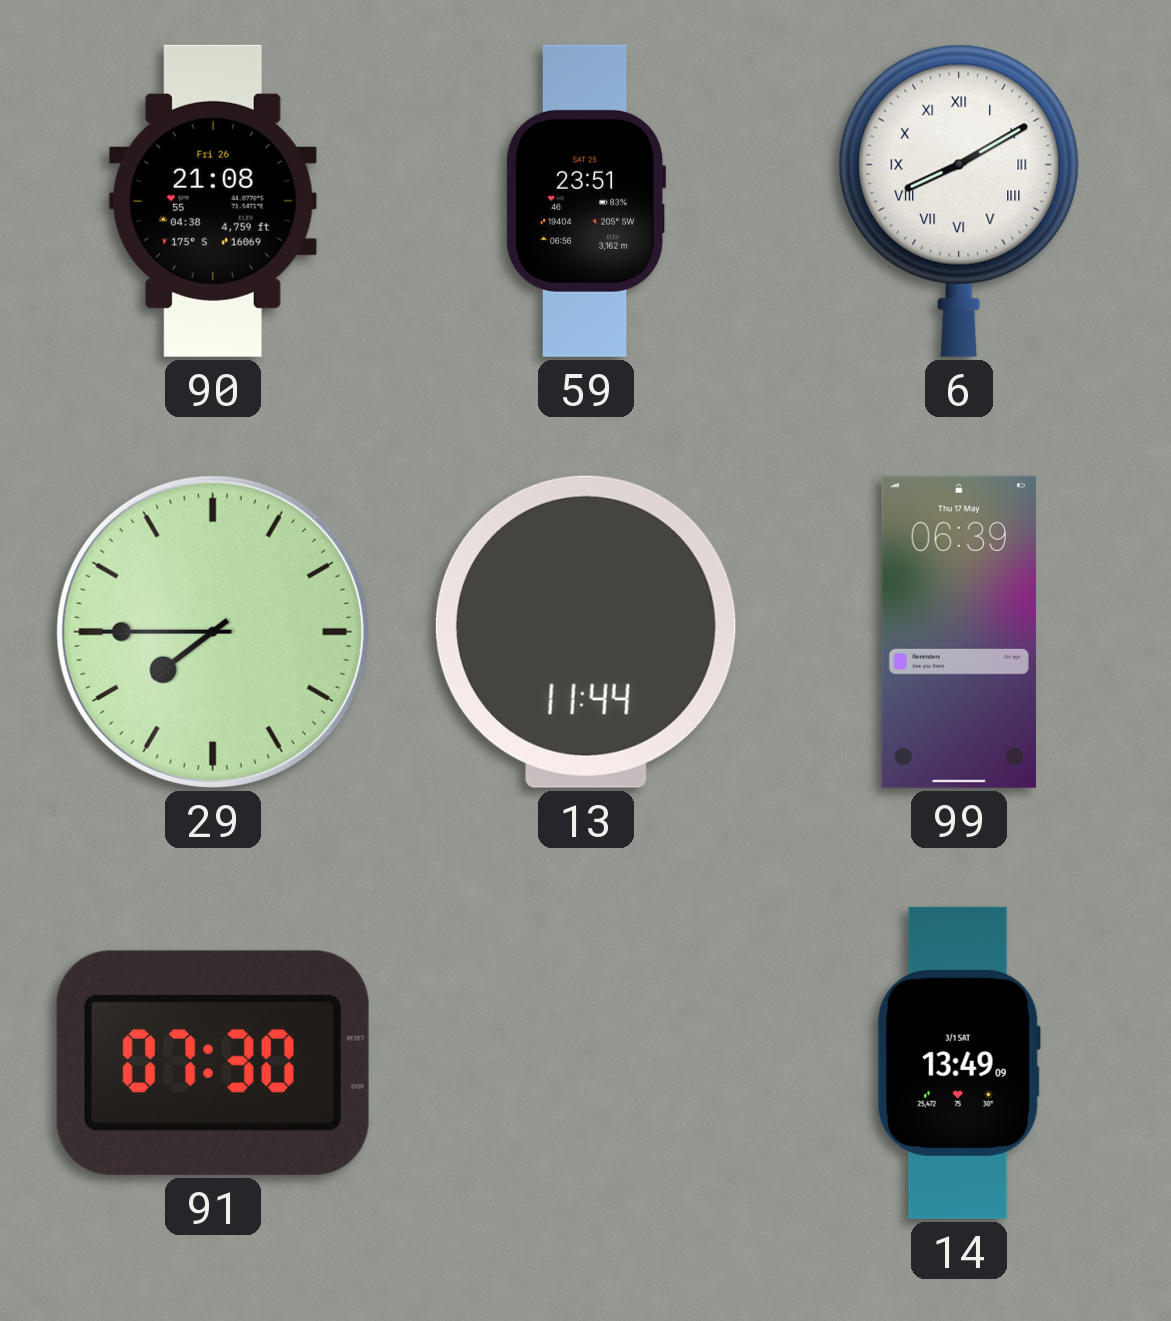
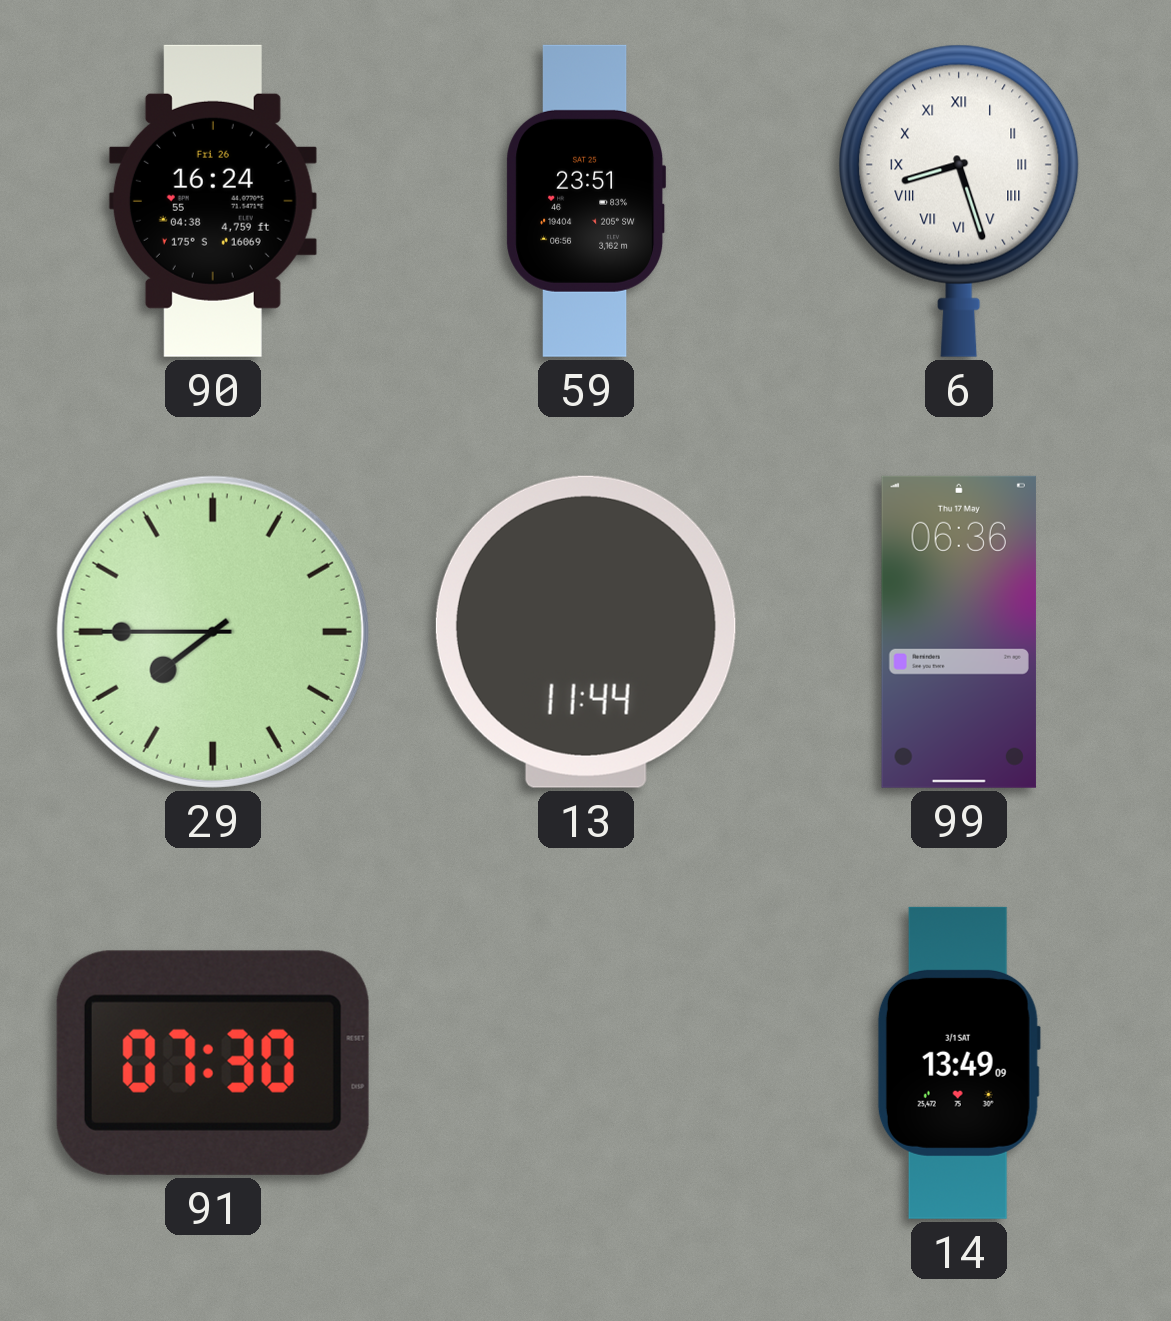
90: 21:08 -> 16:24 (213, 201)
6: 8:10 -> 8:27 (959, 201)
99: 06:39 -> 06:36 (959, 632)
